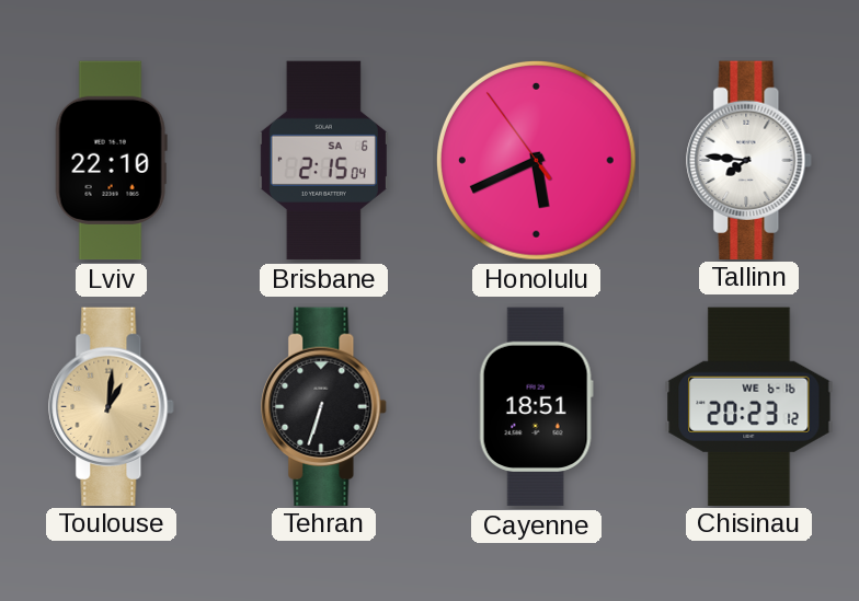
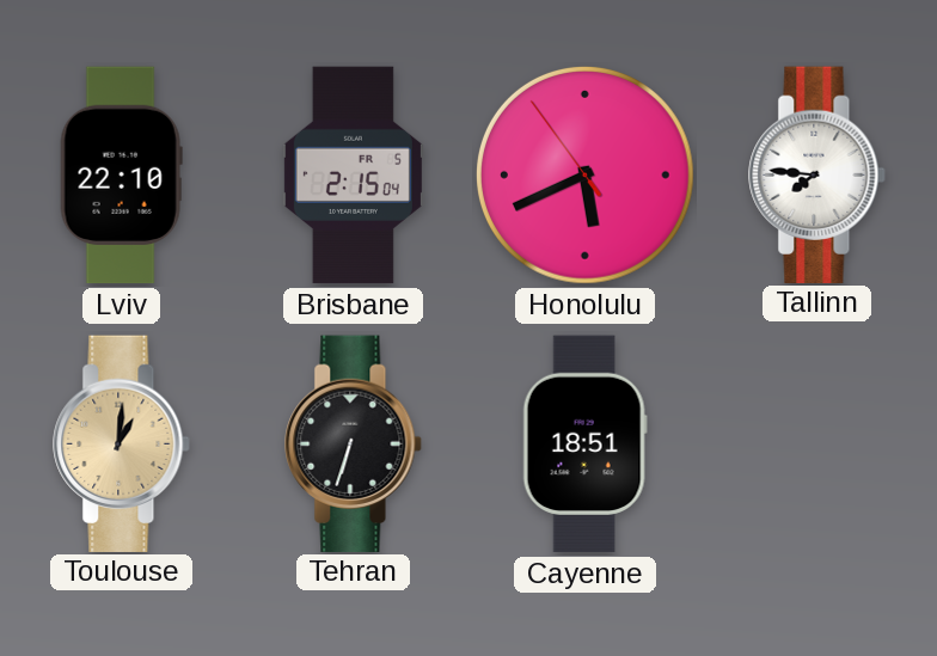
Brisbane date: SA 6 -> FR 5 (353, 176)
Chisinau: 20:23 -> none (749, 406)
